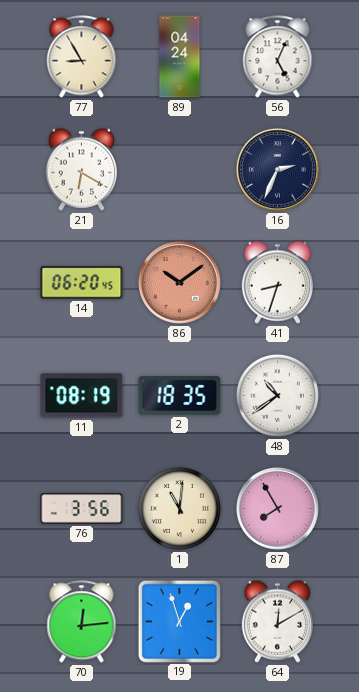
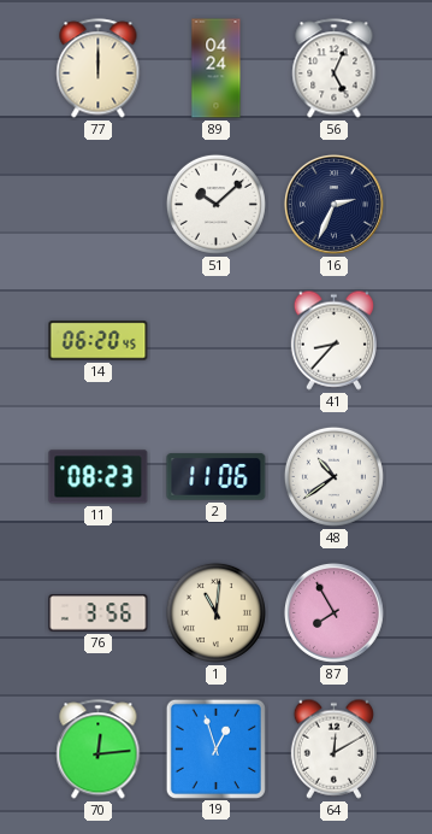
77: 8:55 -> 12:00 (99, 69)
21: 6:20 -> none (81, 169)
51: none -> 10:08 (215, 204)
86: 10:09 -> none (179, 282)
41: 8:33 -> 8:37 (333, 340)
11: 08:19 -> 08:23 (99, 477)
2: 18:35 -> 11:06 (217, 477)
